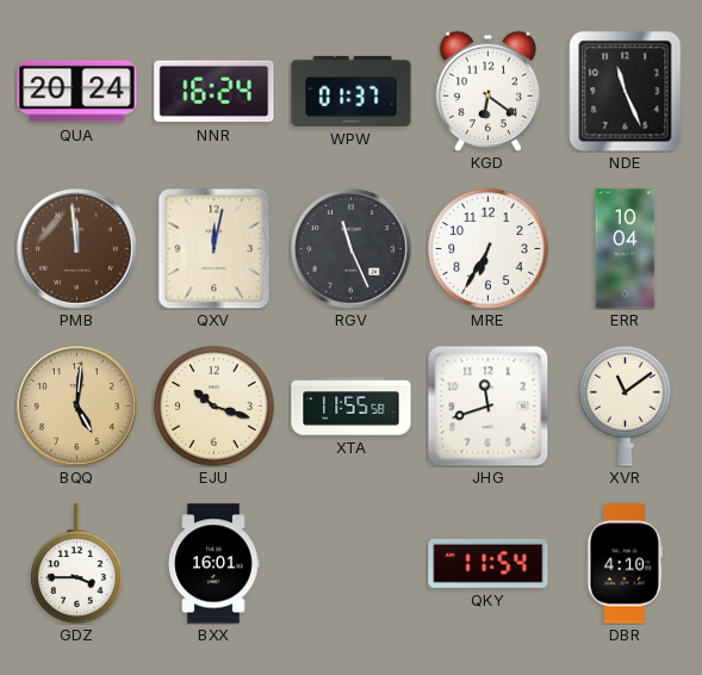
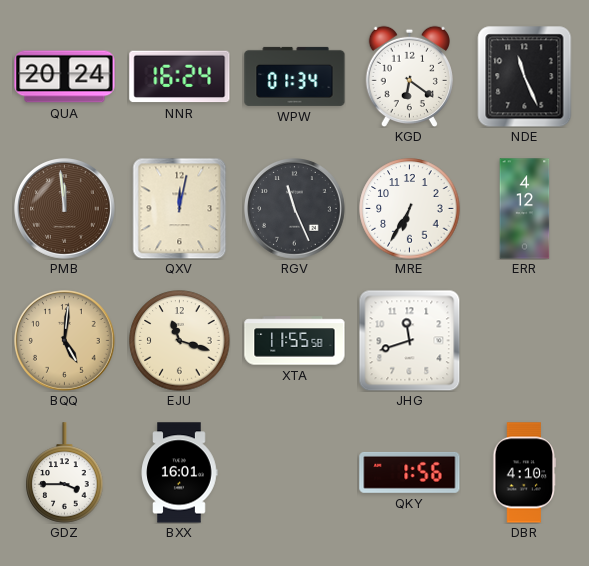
WPW: 01:37 -> 01:34 (295, 76)
ERR: 10:04 -> 4:12 (525, 209)
EJU: 10:18 -> 11:18 (180, 341)
XVR: 11:09 -> none (626, 407)
QKY: 11:54 -> 1:56 (410, 472)
